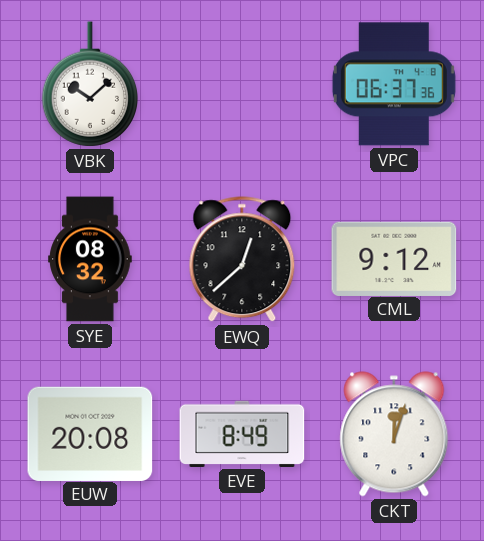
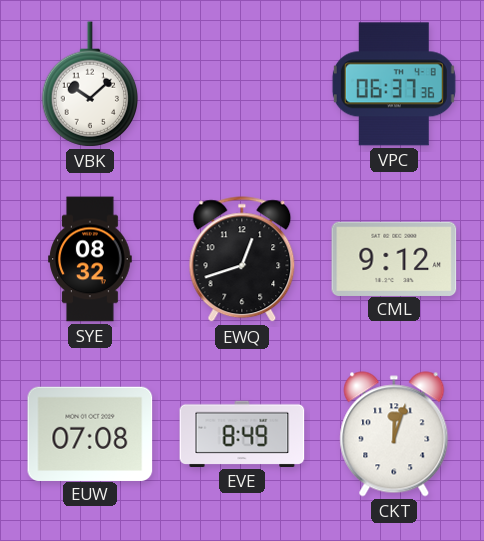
EWQ: 12:38 -> 12:42 (242, 260)
EUW: 20:08 -> 07:08 (90, 433)
